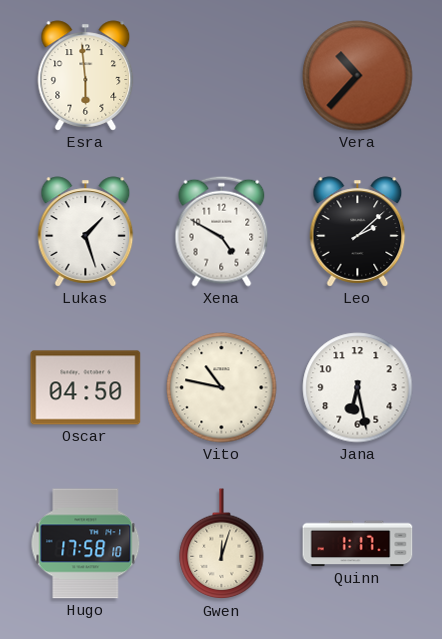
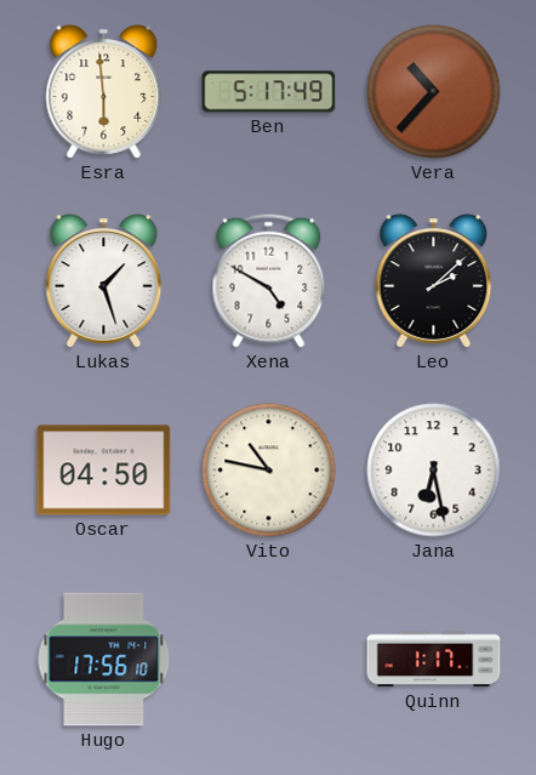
Ben: none -> 5:17 (269, 92)
Hugo: 17:58 -> 17:56 (104, 660)
Gwen: 12:03 -> none (222, 544)
